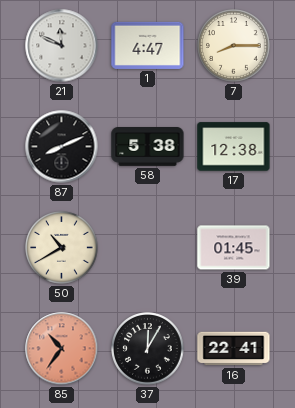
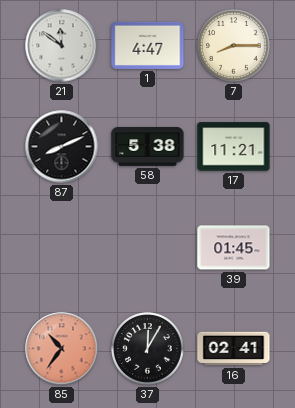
21: 11:49 -> 11:51 (62, 46)
17: 12:38 -> 11:21 (234, 147)
50: 10:40 -> none (62, 248)
16: 22:41 -> 02:41 (234, 349)
